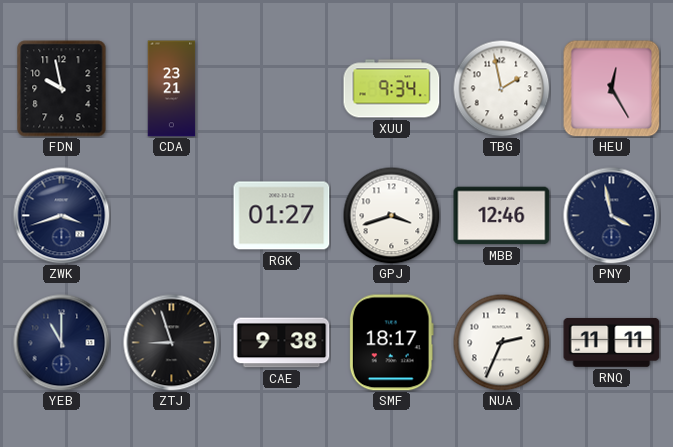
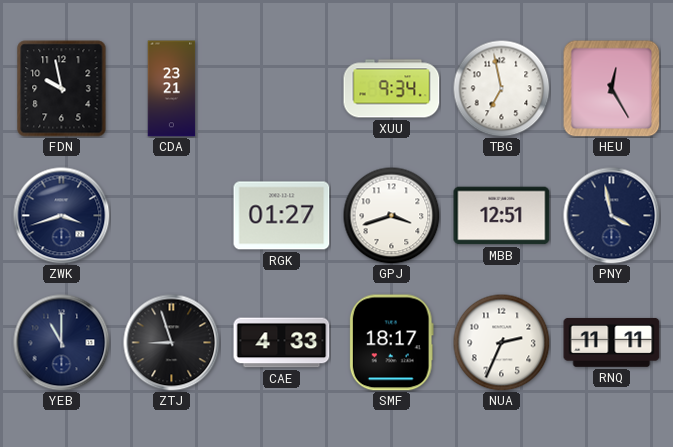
TBG: 1:58 -> 6:58 (501, 88)
MBB: 12:46 -> 12:51 (502, 216)
CAE: 9:38 -> 4:33 (282, 343)
